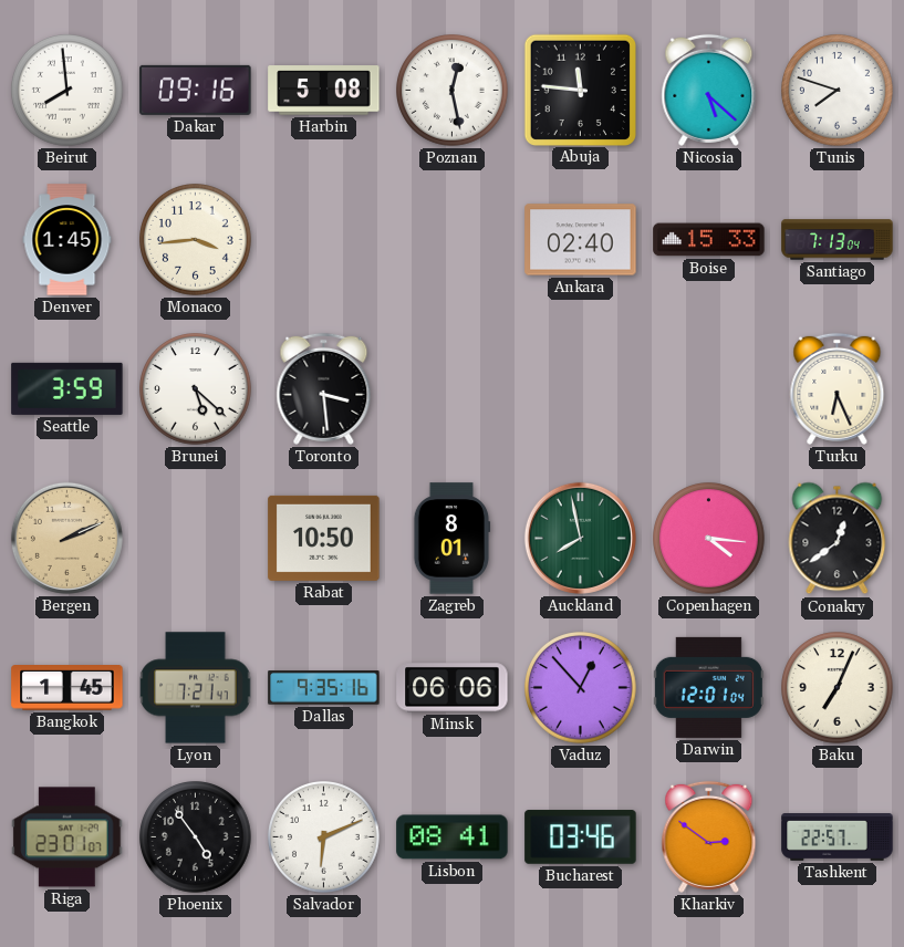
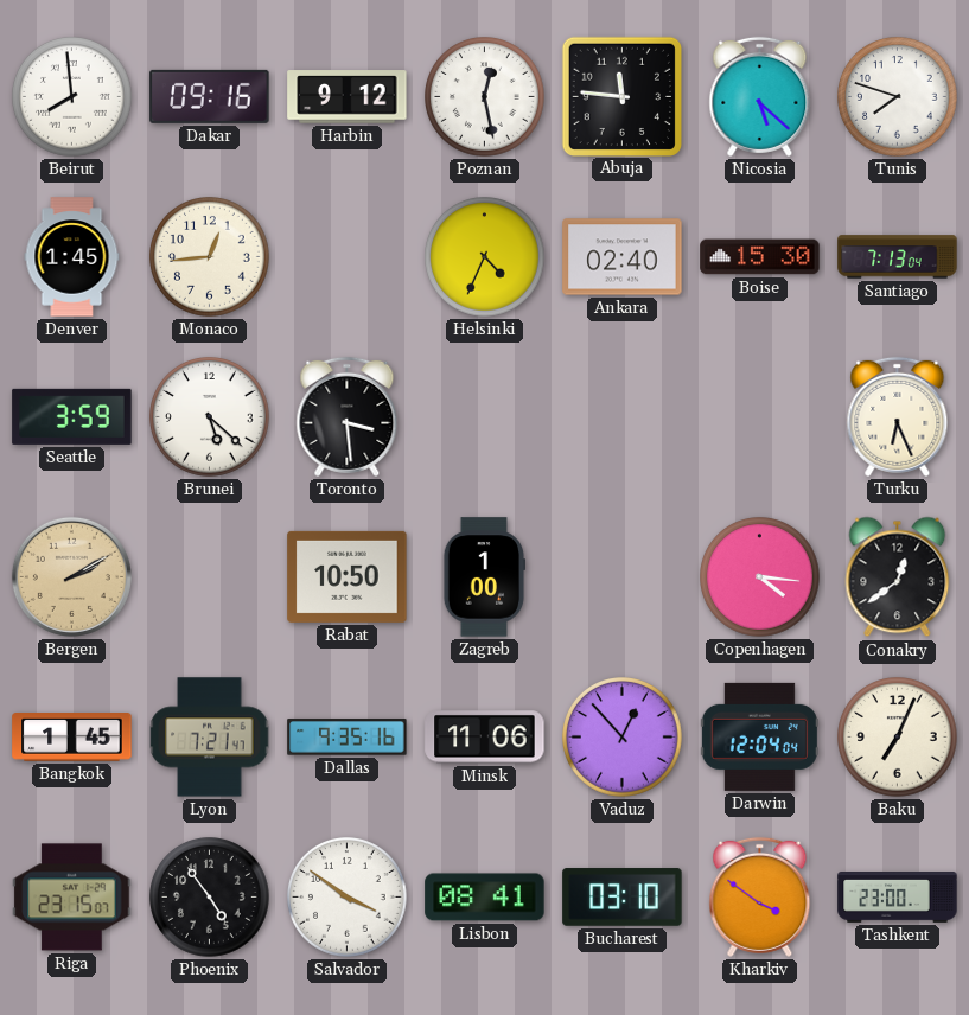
Harbin: 5:08 -> 9:12 (348, 97)
Monaco: 3:44 -> 12:44 (210, 257)
Helsinki: none -> 4:34 (485, 257)
Boise: 15:33 -> 15:30 (760, 257)
Bergen: 2:11 -> 2:10 (71, 576)
Zagreb: 8:01 -> 1:00 (484, 577)
Auckland: 7:58 -> none (580, 538)
Minsk: 06:06 -> 11:06 (485, 738)
Darwin: 12:01 -> 12:04 (759, 736)
Riga: 23:01 -> 23:15 (72, 898)
Salvador: 6:11 -> 3:51 (348, 898)
Bucharest: 03:46 -> 03:10 (623, 898)
Kharkiv: 2:51 -> 3:51 (760, 896)
Tashkent: 22:57 -> 23:00 (898, 898)
